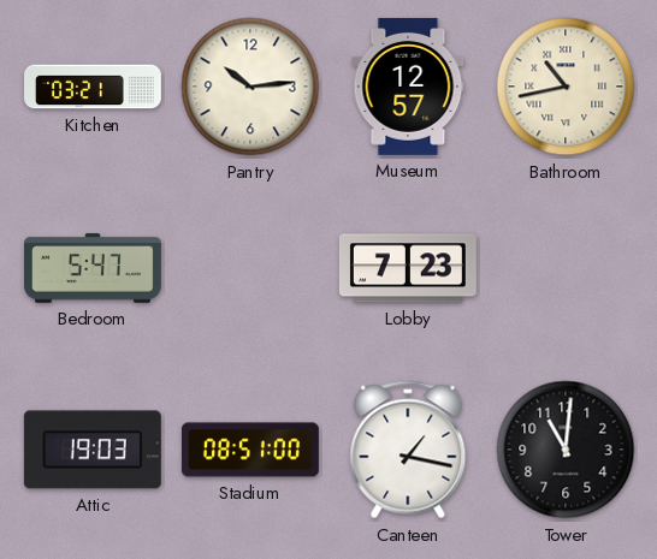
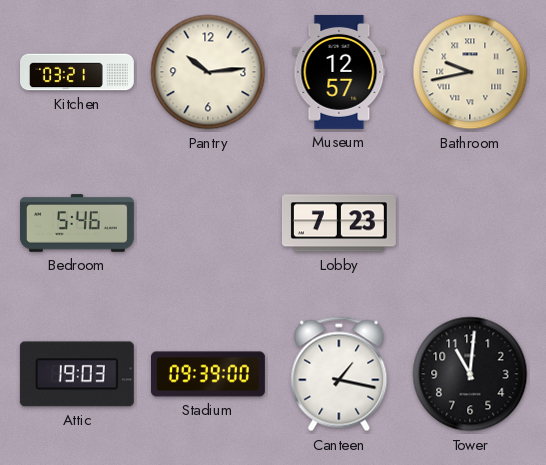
Bathroom: 10:43 -> 9:43 (470, 72)
Bedroom: 5:47 -> 5:46 (78, 223)
Stadium: 08:51 -> 09:39 (209, 374)
